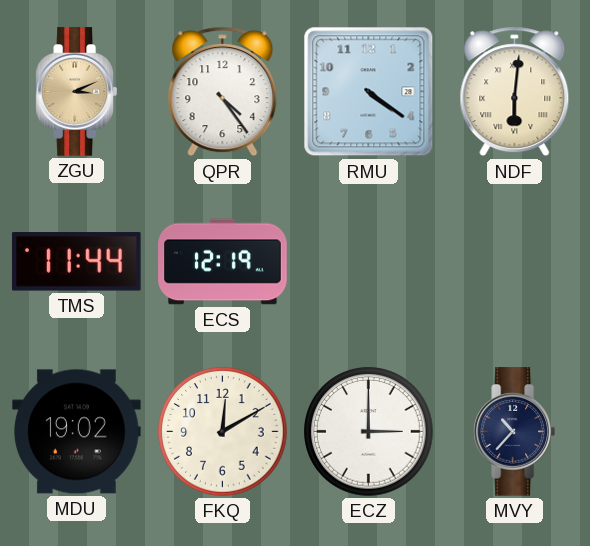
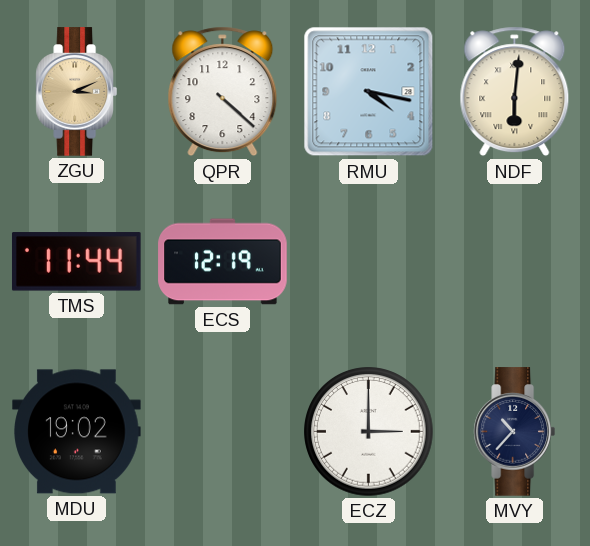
QPR: 4:24 -> 4:22 (223, 92)
RMU: 4:21 -> 4:17 (369, 92)
FKQ: 12:10 -> none (223, 432)
